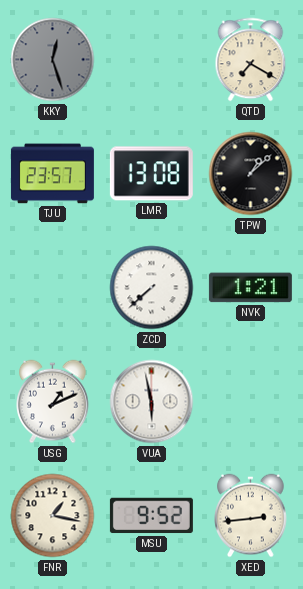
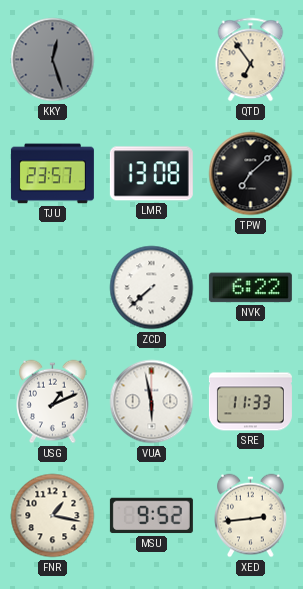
QTD: 7:20 -> 6:54 (251, 60)
TPW: 1:08 -> 7:08 (251, 174)
NVK: 1:21 -> 6:22 (250, 288)
SRE: none -> 11:33 (250, 402)
